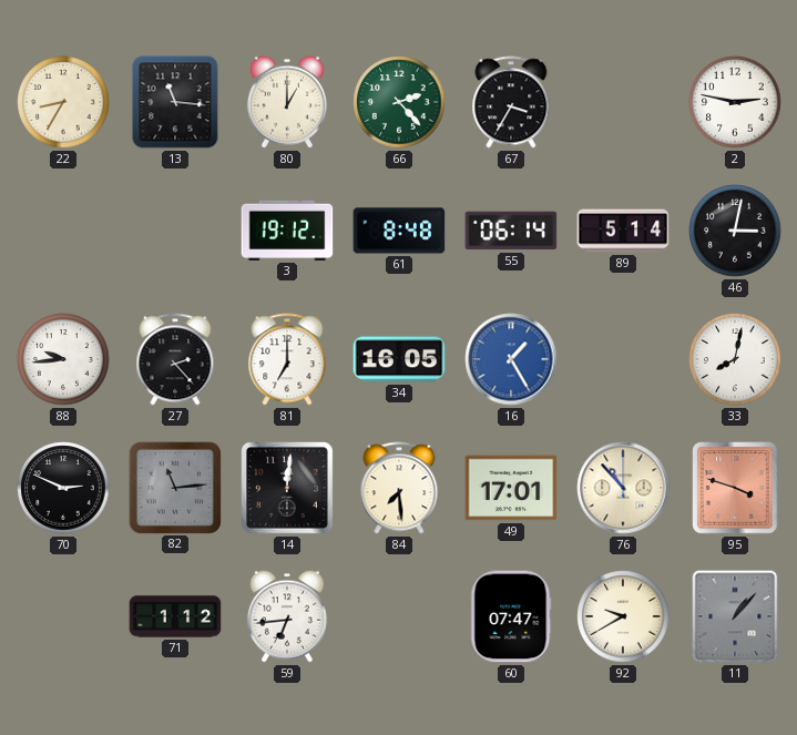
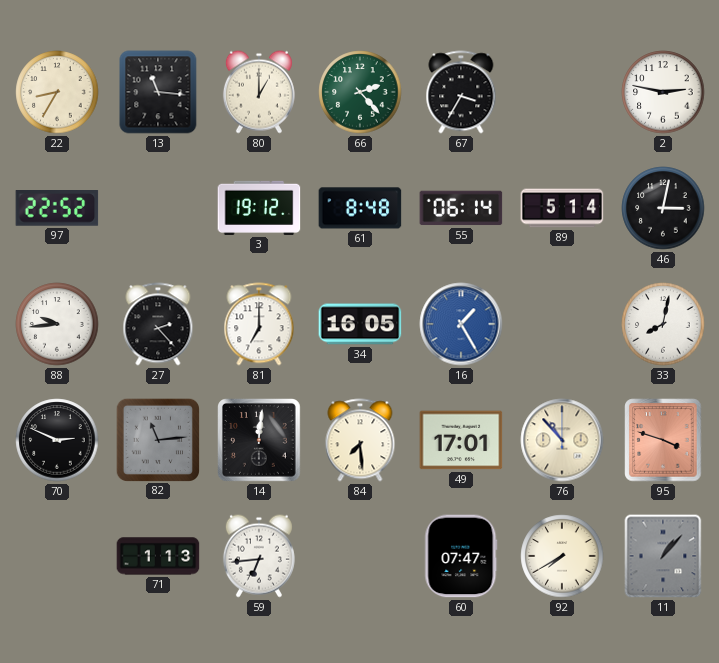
97: none -> 22:52 (57, 209)
71: 1:12 -> 1:13 (158, 556)
92: 9:40 -> 7:40 (562, 556)
